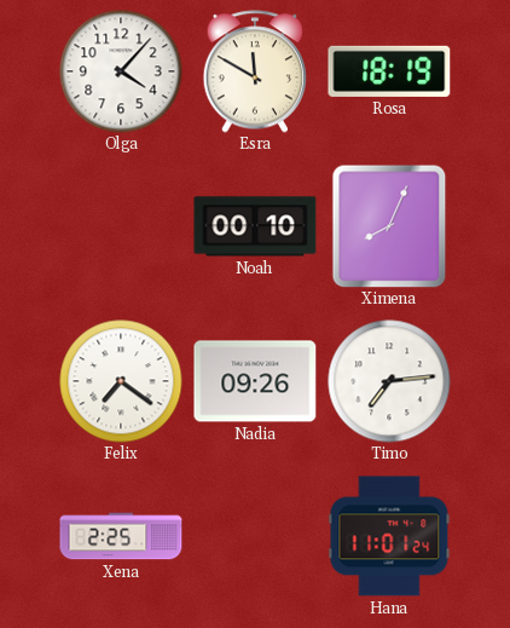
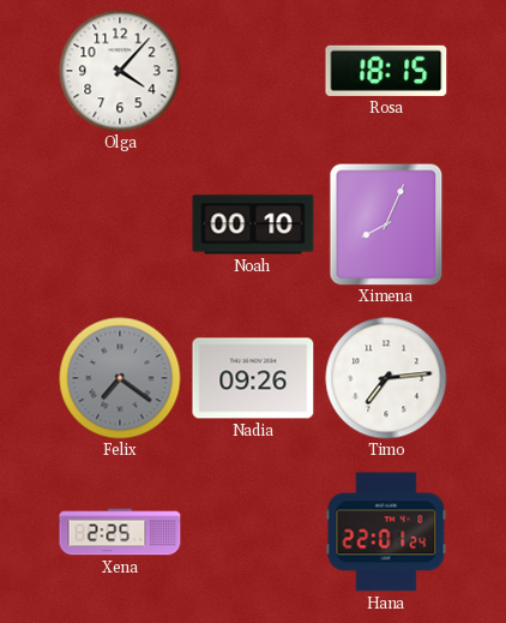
Esra: 11:50 -> none (254, 71)
Rosa: 18:19 -> 18:15 (386, 71)
Felix dial: white -> grey (120, 378)
Hana: 11:01 -> 22:01 (386, 532)
